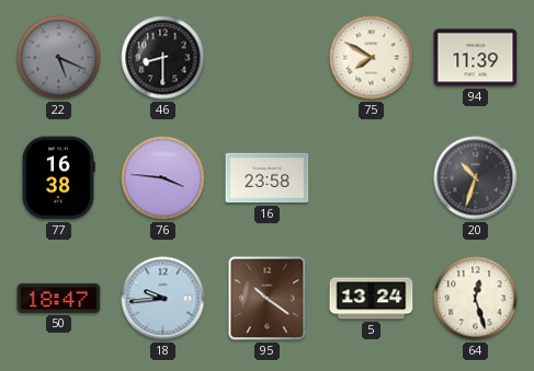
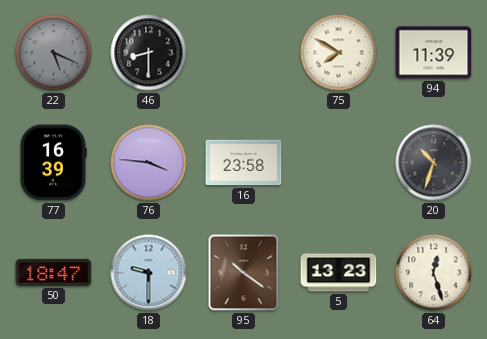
77: 16:38 -> 16:39 (53, 163)
18: 9:44 -> 9:30 (149, 273)
5: 13:24 -> 13:23 (339, 273)
